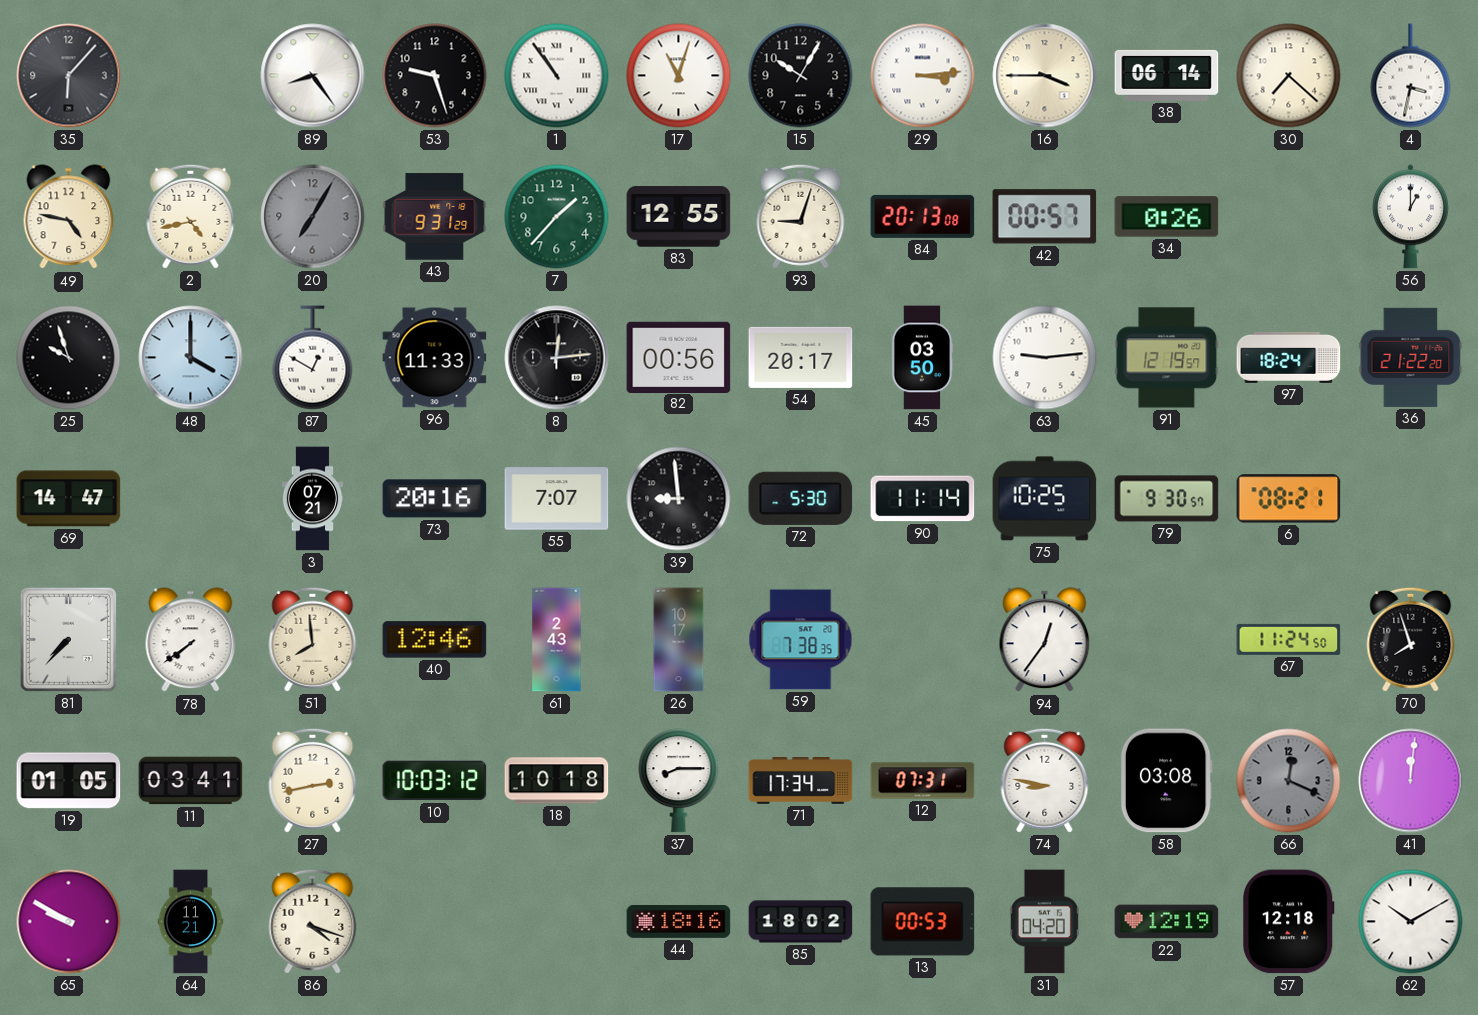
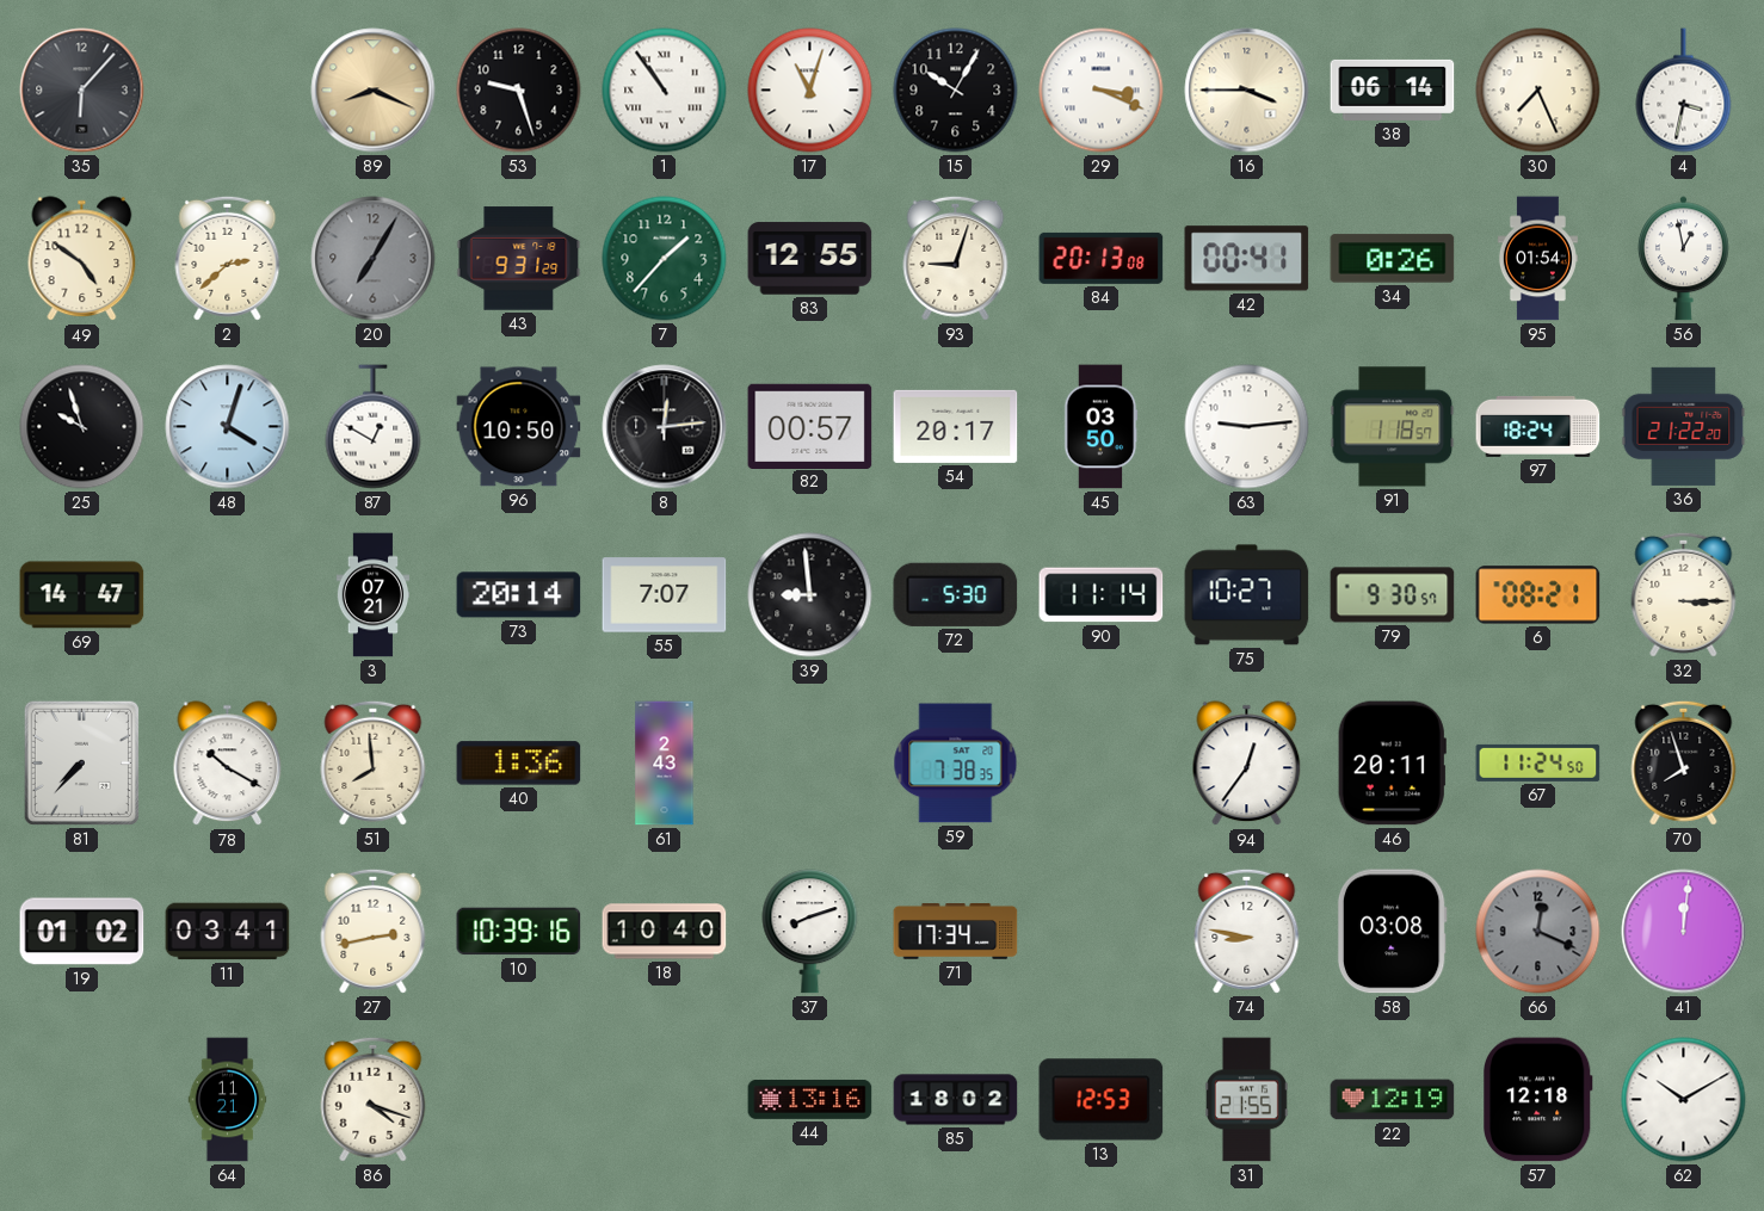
89: 8:24 -> 8:19 (374, 91)
89 dial: white -> champagne (374, 91)
29: 3:14 -> 3:19 (1102, 91)
30: 7:22 -> 7:26 (1538, 91)
49: 4:47 -> 4:51 (82, 259)
2: 4:43 -> 2:38 (228, 258)
42: 00:57 -> 00:41 (1247, 259)
95: none -> 01:54 (1537, 259)
56: 1:00 -> 12:58 (1683, 259)
48: 4:00 -> 4:03 (228, 427)
96: 11:33 -> 10:50 (519, 427)
82: 00:56 -> 00:57 (810, 426)
91: 12:19 -> 1:18 (1393, 427)
73: 20:16 -> 20:14 (519, 595)
75: 10:25 -> 10:27 (1247, 595)
32: none -> 3:15 (1684, 594)
78: 7:39 -> 10:20 (228, 764)
40: 12:46 -> 1:36 (519, 764)
26: 10:17 -> none (679, 640)
46: none -> 20:11 (1392, 764)
19: 01:05 -> 01:02 (82, 932)
10: 10:03 -> 10:39 (519, 932)
18: 10:18 -> 10:40 (665, 932)
37: 8:15 -> 8:12 (810, 932)
12: 07:31 -> none (923, 781)
65: 9:50 -> none (69, 922)
44: 18:16 -> 13:16 (810, 1099)
13: 00:53 -> 12:53 (1102, 1100)
31: 04:20 -> 21:55 (1246, 1100)
